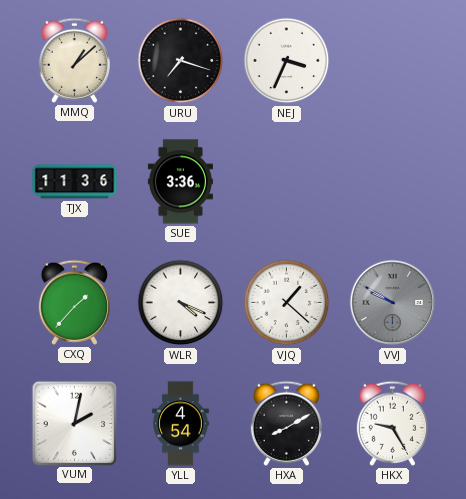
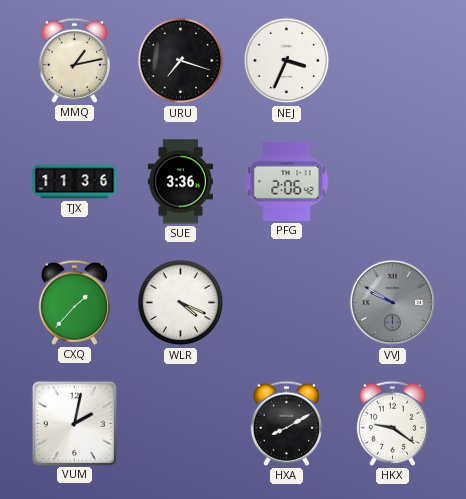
MMQ: 1:08 -> 1:13 (74, 60)
PFG: none -> 2:06 (287, 181)
VJQ: 1:22 -> none (287, 303)
YLL: 4:54 -> none (181, 424)
HKX: 9:25 -> 9:21 (392, 423)
